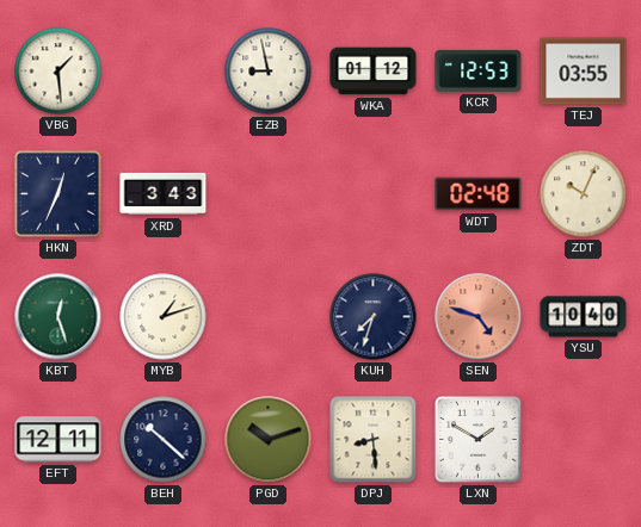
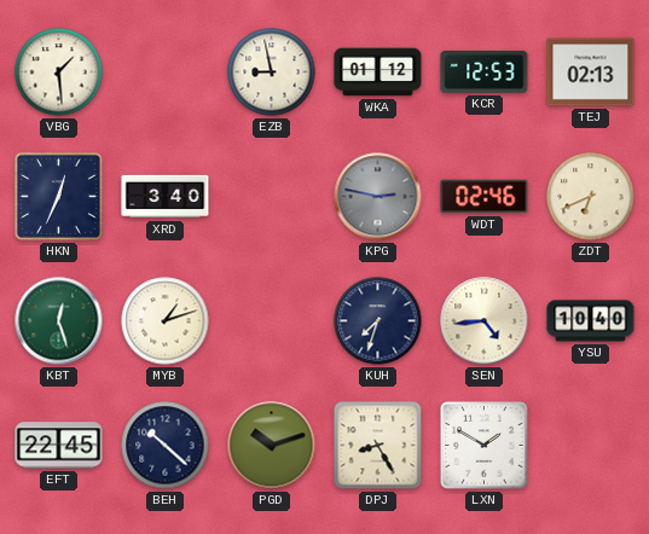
TEJ: 03:55 -> 02:13 (591, 72)
XRD: 3:43 -> 3:40 (166, 197)
KPG: none -> 2:47 (378, 197)
WDT: 02:48 -> 02:46 (485, 197)
ZDT: 10:04 -> 6:41 (591, 197)
SEN: 4:48 -> 4:44 (485, 321)
SEN dial: salmon -> cream (485, 321)
EFT: 12:11 -> 22:45 (59, 446)
DPJ: 8:29 -> 8:25 (378, 446)
